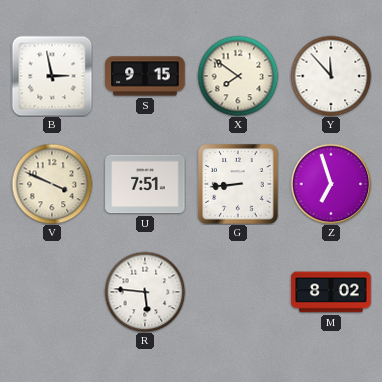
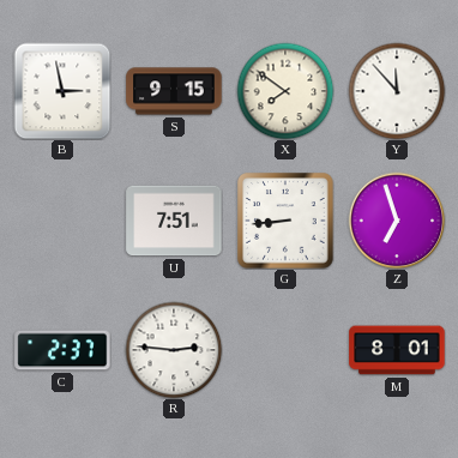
V: 3:49 -> none (52, 184)
C: none -> 2:37 (62, 350)
R: 5:46 -> 2:46 (174, 350)
M: 8:02 -> 8:01 (397, 350)
